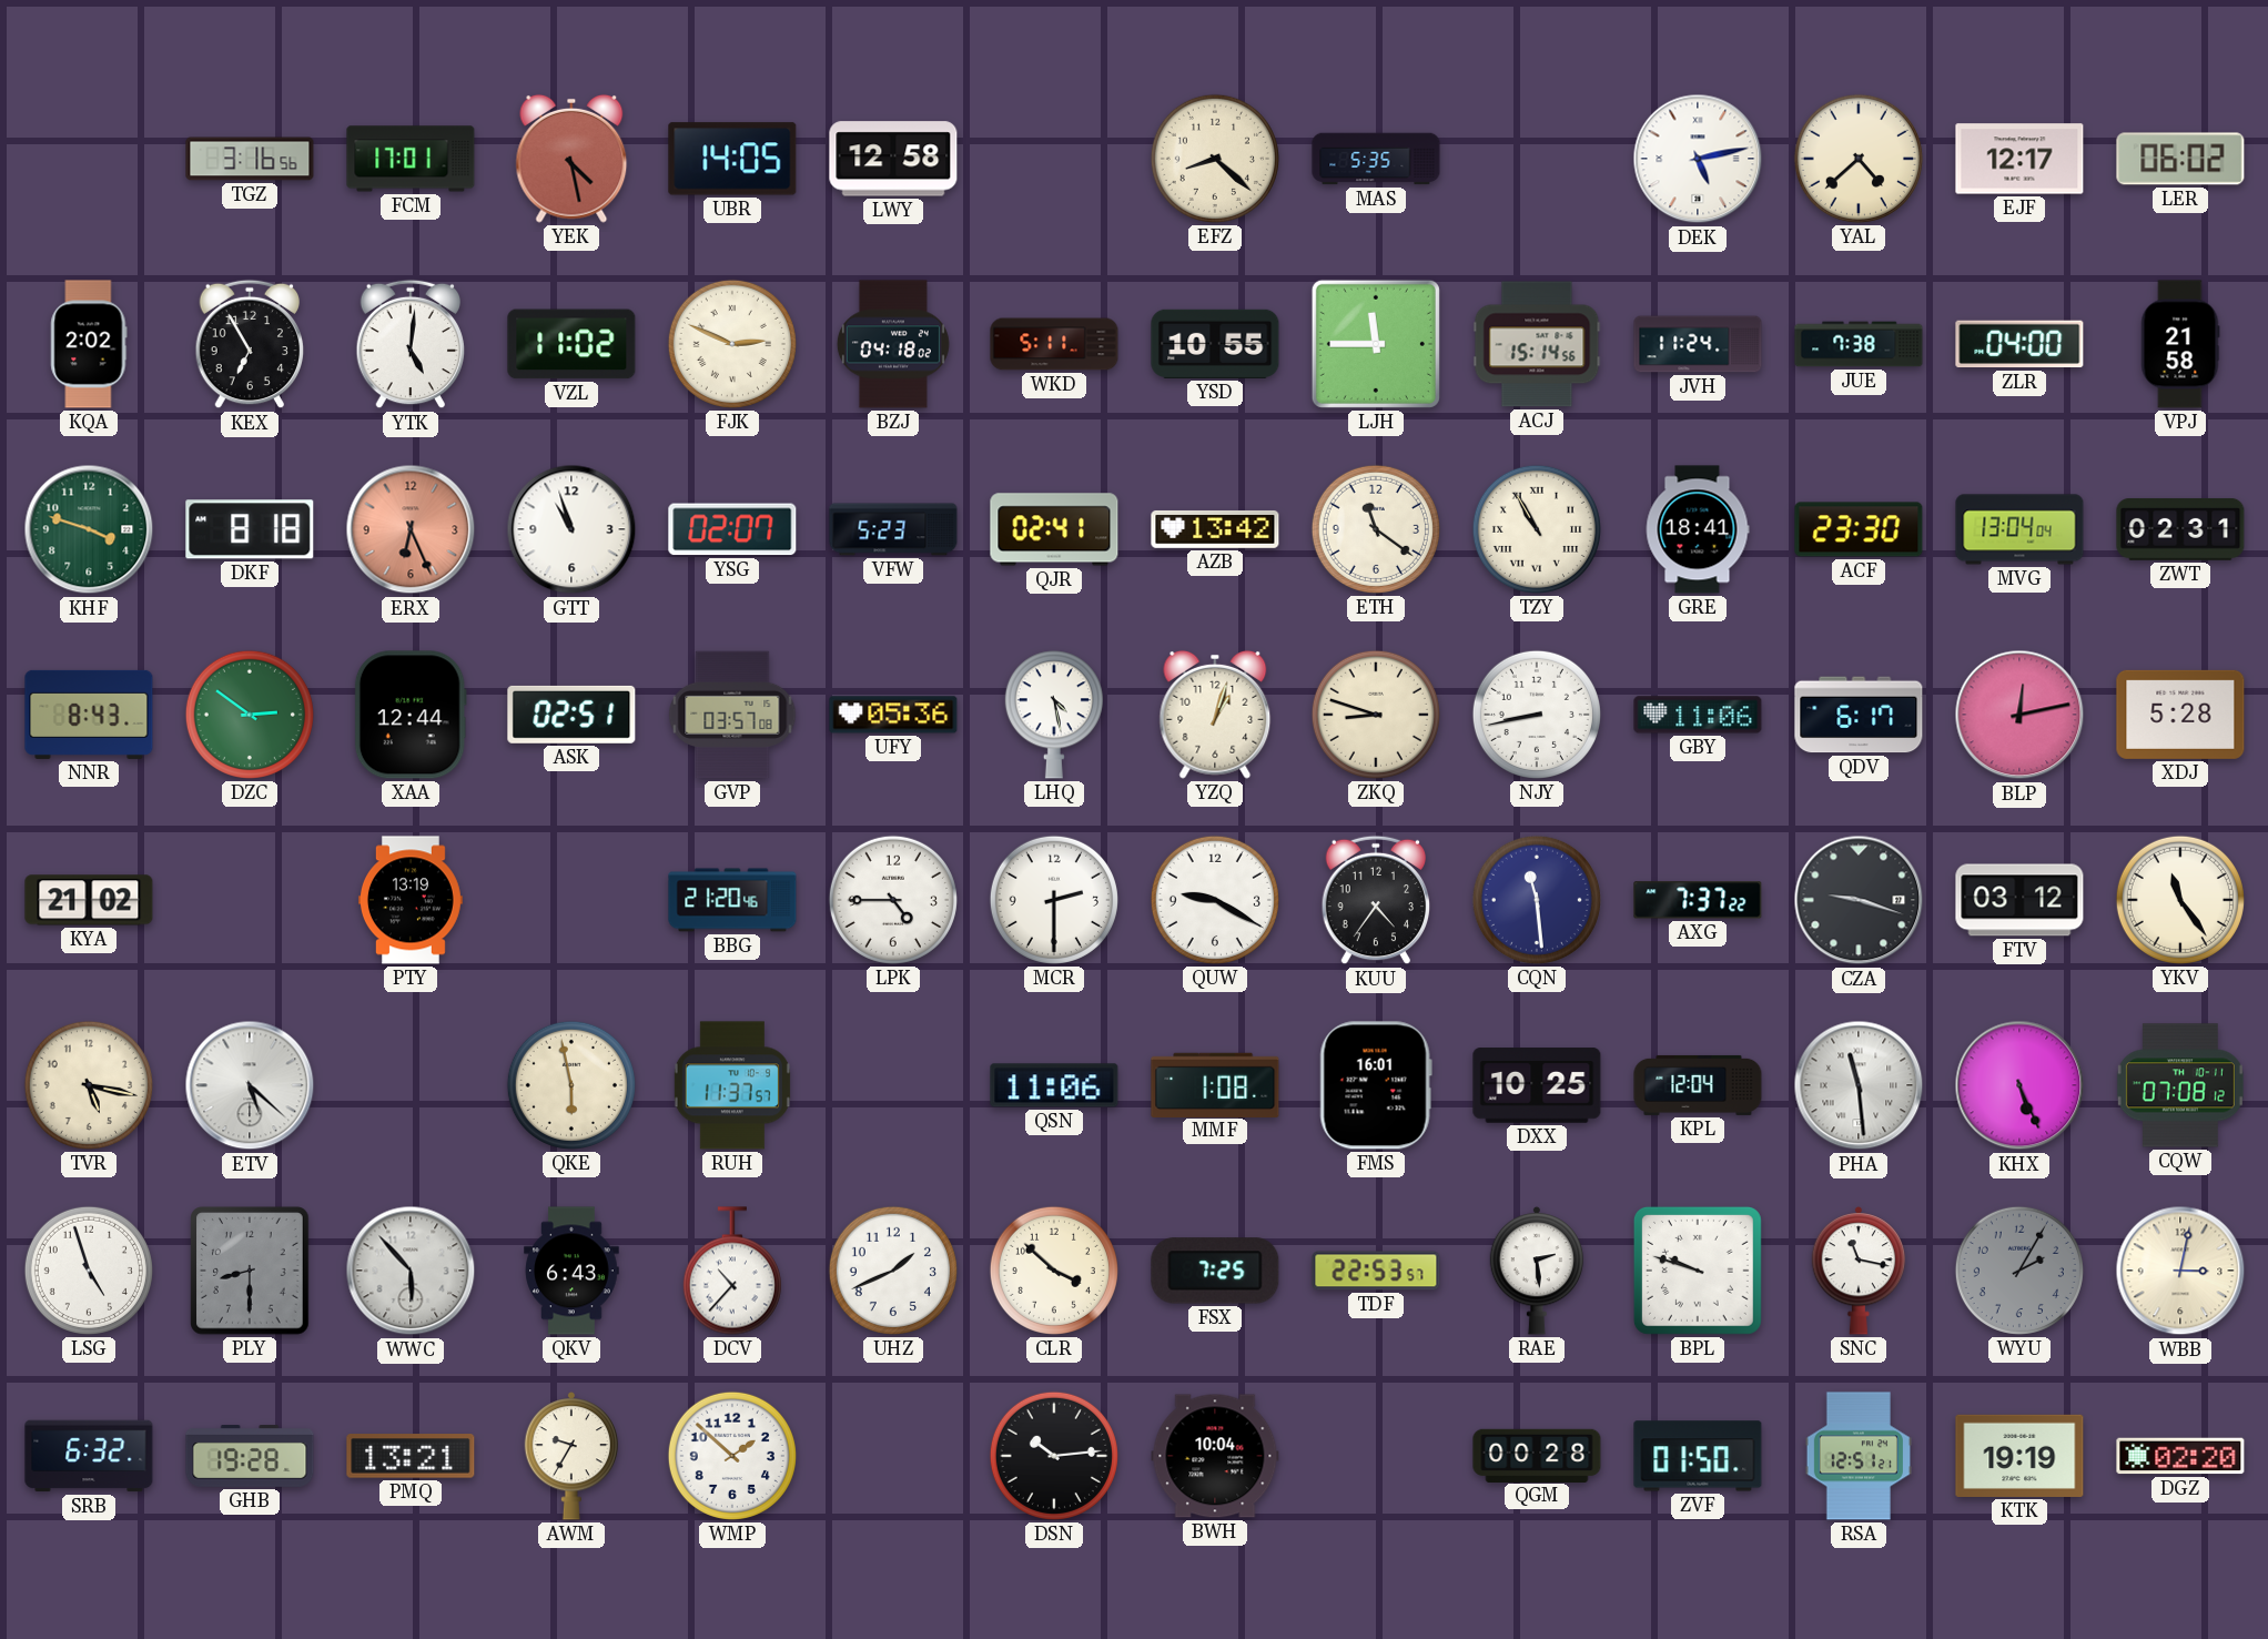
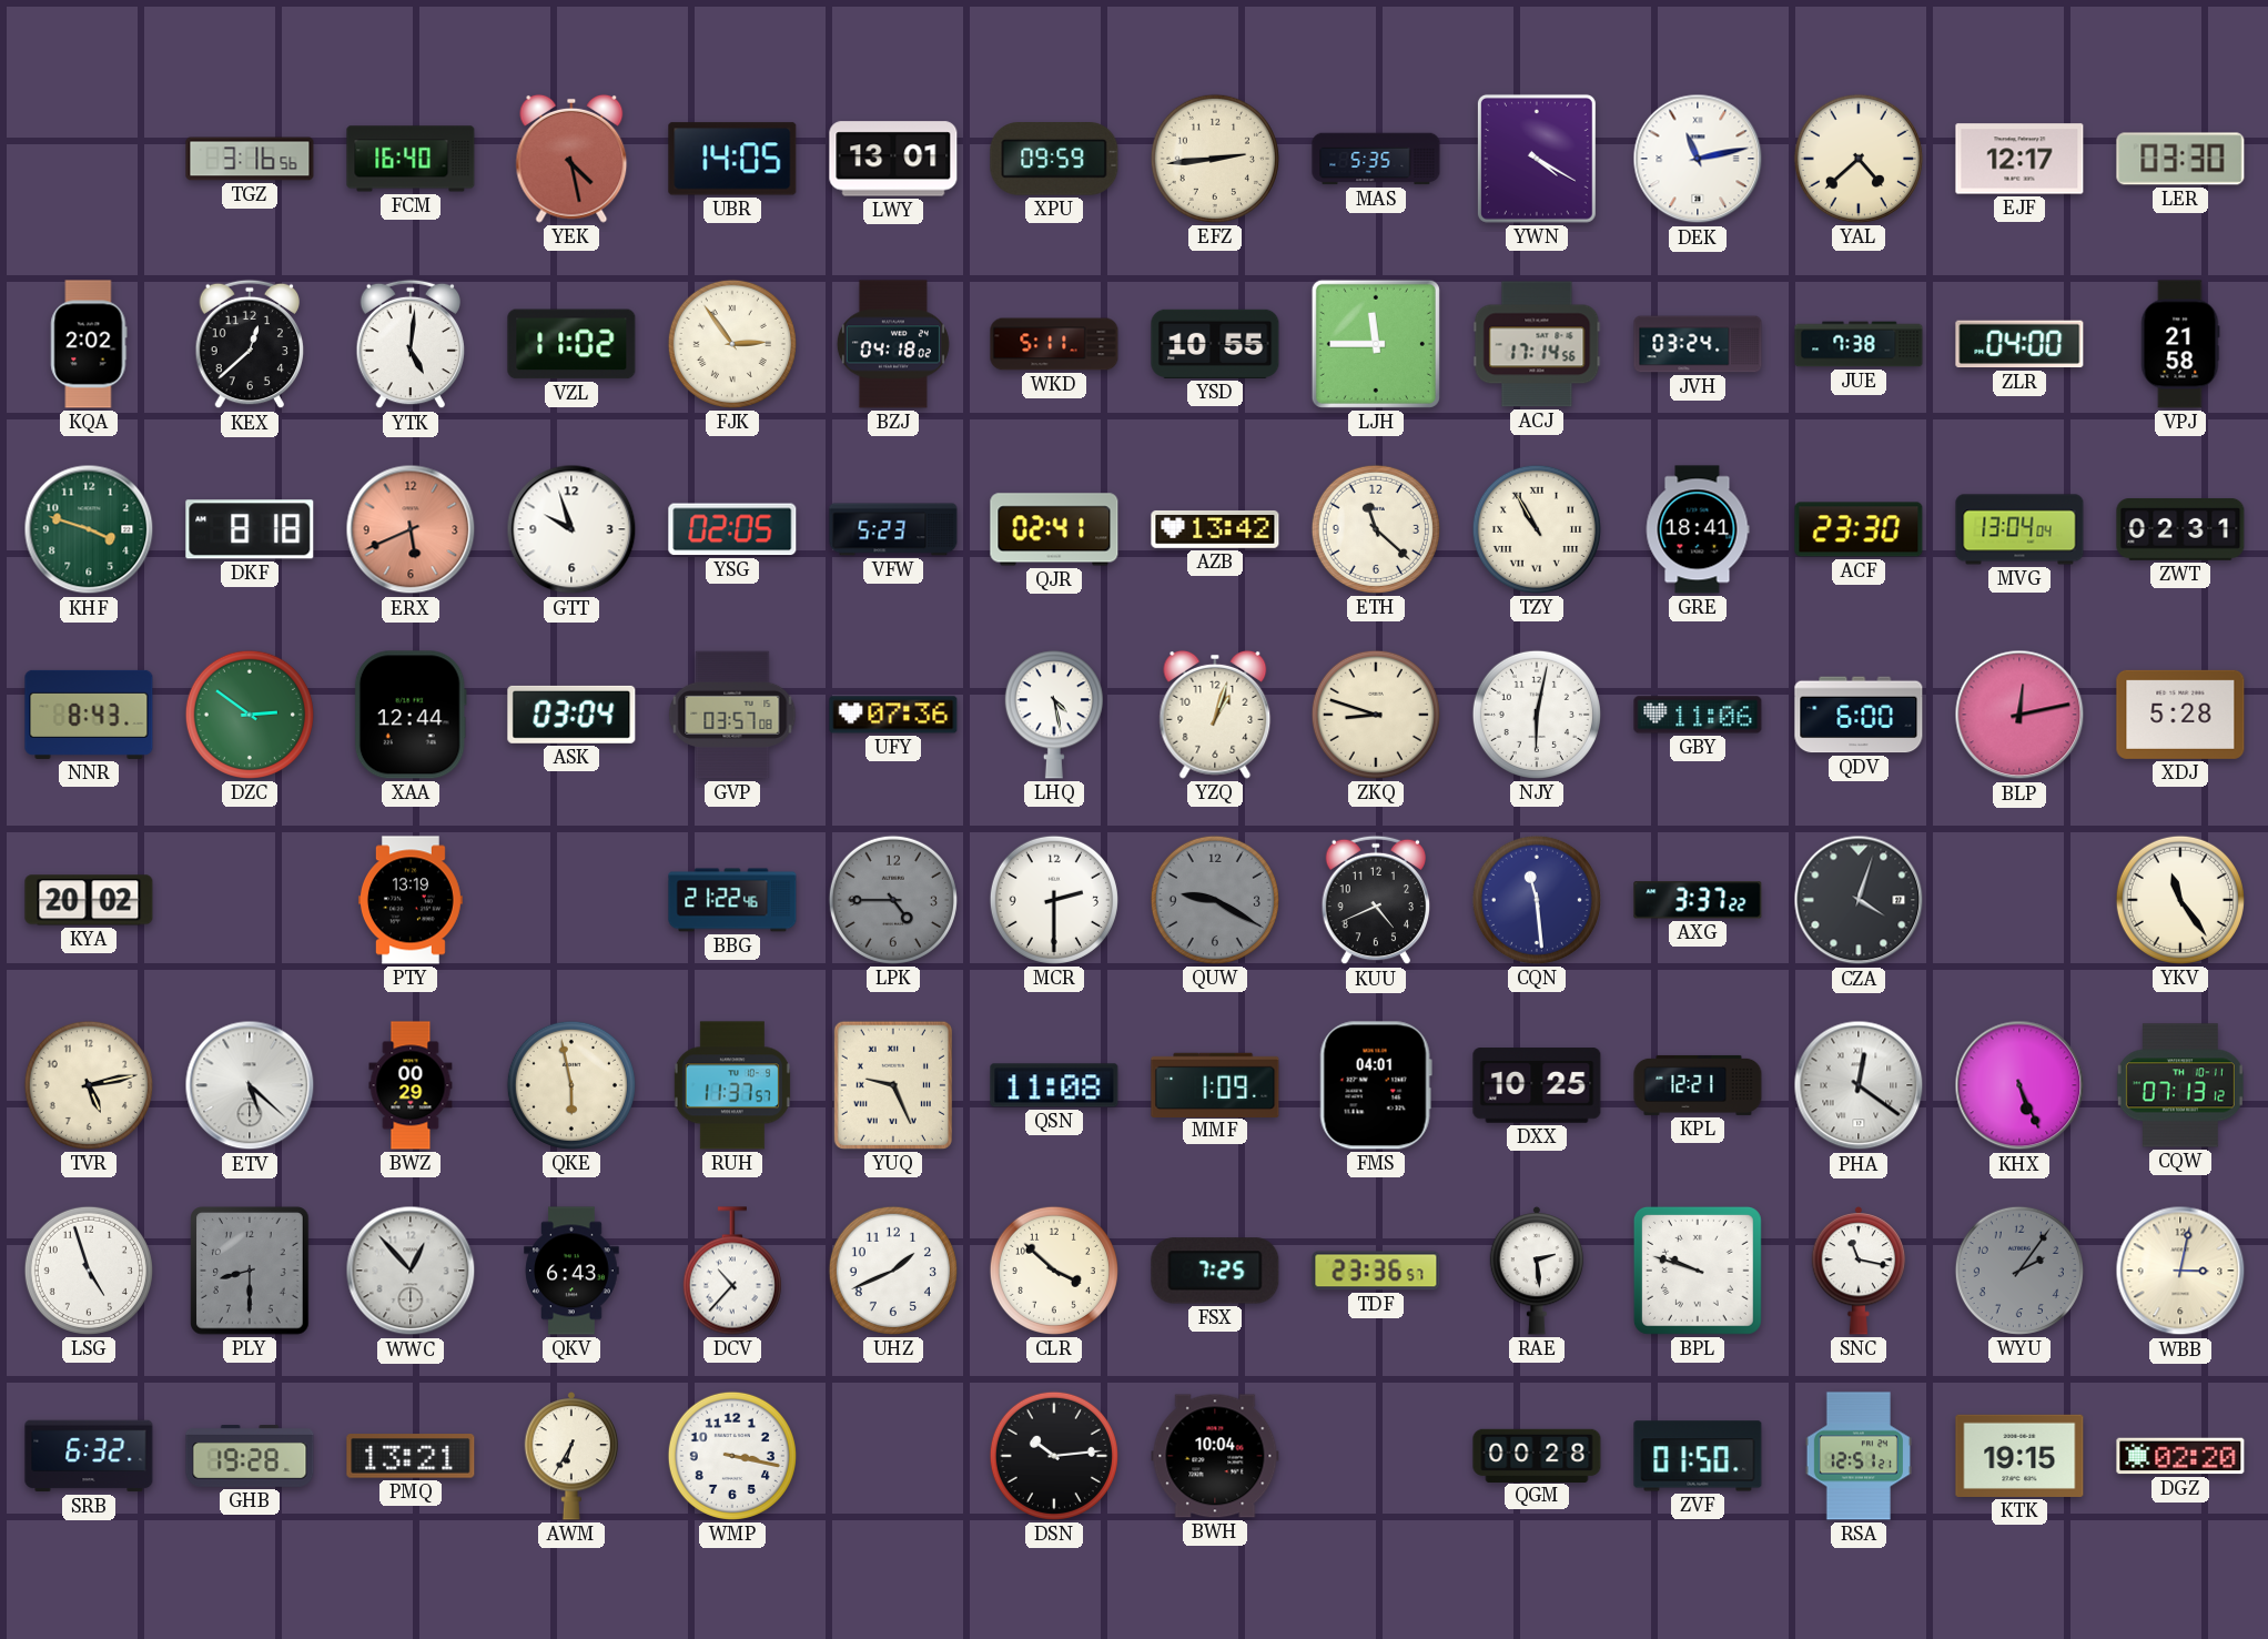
FCM: 17:01 -> 16:40 (411, 159)
LWY: 12:58 -> 13:01 (893, 159)
XPU: none -> 09:59 (1054, 160)
EFZ: 8:22 -> 2:44 (1215, 159)
YWN: none -> 4:20 (1537, 159)
DEK: 5:13 -> 11:13 (1698, 159)
LER: 06:02 -> 03:30 (2180, 159)
KEX: 6:55 -> 12:38 (250, 344)
FJK: 2:49 -> 2:54 (732, 344)
ACJ: 15:14 -> 17:14 (1537, 344)
JVH: 11:24 -> 03:24 (1698, 344)
ERX: 6:26 -> 5:41 (411, 529)
GTT: 10:57 -> 9:57 (571, 529)
YSG: 02:07 -> 02:05 (732, 529)
ETH: 11:21 -> 11:22 (1376, 529)
ASK: 02:51 -> 03:04 (571, 715)
UFY: 05:36 -> 07:36 (893, 715)
NJY: 8:43 -> 6:02 (1537, 715)
QDV: 6:17 -> 6:00 (1859, 715)
KYA: 21:02 -> 20:02 (89, 900)
BBG: 21:20 -> 21:22 (732, 900)
LPK dial: white -> grey (893, 900)
QUW dial: white -> grey (1215, 900)
KUU: 4:36 -> 4:41 (1376, 900)
AXG: 7:37 -> 3:37 (1698, 900)
CZA: 9:18 -> 4:03 (1859, 900)
FTV: 03:12 -> none (2019, 900)
TVR: 5:17 -> 5:13 (89, 1085)
BWZ: none -> 00:29 (411, 1085)
YUQ: none -> 9:26 (893, 1085)
QSN: 11:06 -> 11:08 (1054, 1085)
MMF: 1:08 -> 1:09 (1215, 1084)
FMS: 16:01 -> 04:01 (1376, 1085)
KPL: 12:04 -> 12:21 (1698, 1085)
PHA: 11:29 -> 12:21 (1859, 1085)
CQW: 07:08 -> 07:13 (2180, 1085)
WWC: 5:53 -> 12:53 (411, 1271)
TDF: 22:53 -> 23:36 (1376, 1271)
WYU: 2:05 -> 2:06 (2019, 1271)
AWM: 9:35 -> 6:35 (571, 1456)
WMP: 1:52 -> 3:17 (732, 1456)
KTK: 19:19 -> 19:15 (2019, 1456)
